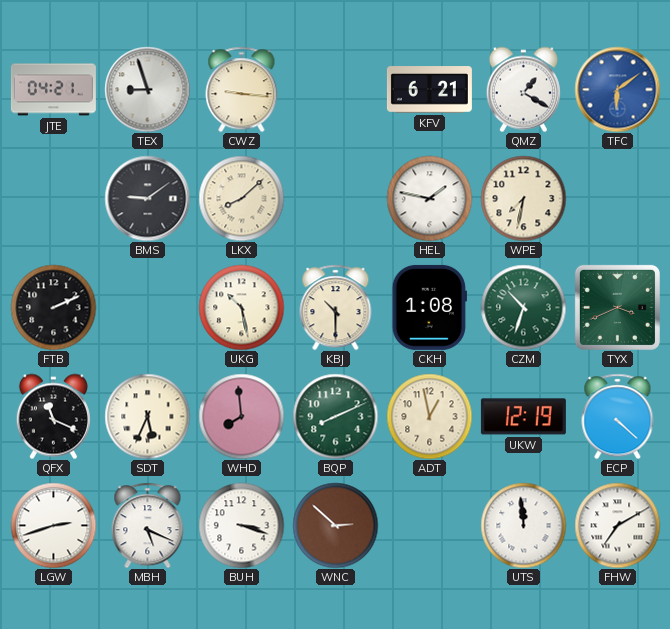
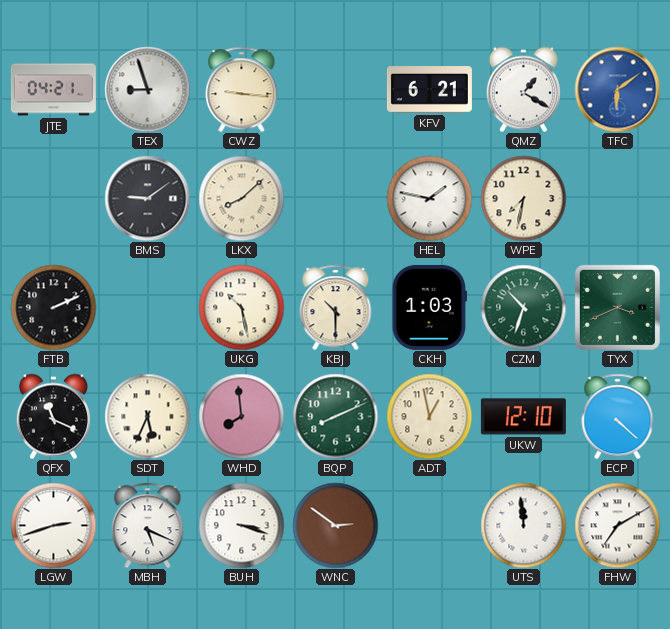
CKH: 1:08 -> 1:03 (429, 307)
UKW: 12:19 -> 12:10 (523, 417)
WNC: 2:52 -> 2:51 (335, 525)
